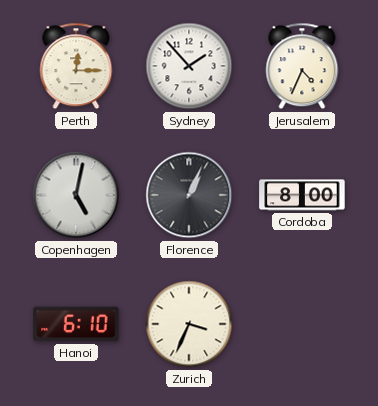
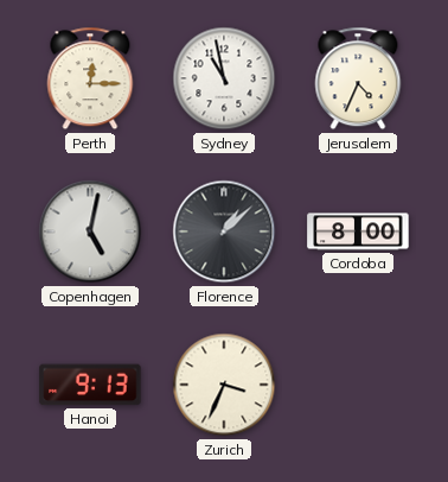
Sydney: 1:53 -> 10:58 (224, 78)
Florence: 1:04 -> 1:08 (224, 232)
Hanoi: 6:10 -> 9:13 (90, 385)
